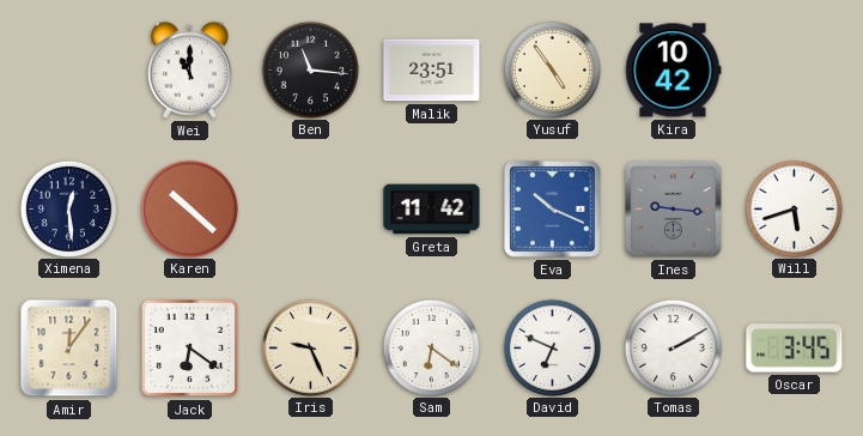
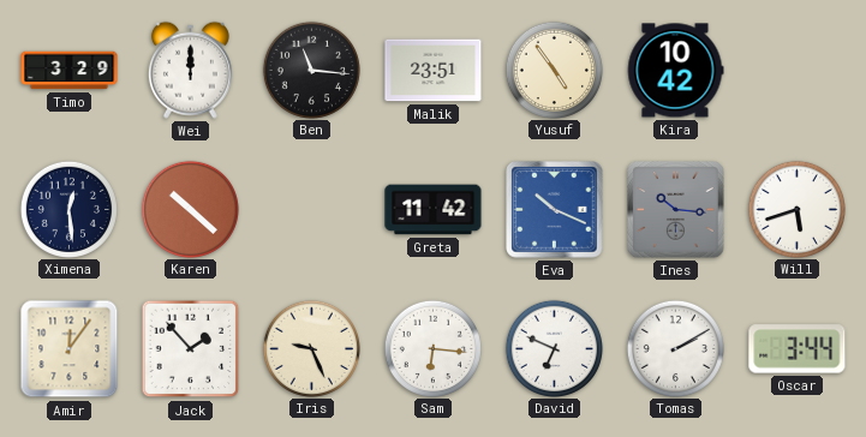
Timo: none -> 3:29 (70, 71)
Wei: 11:00 -> 12:00 (190, 70)
Ines: 9:16 -> 10:16 (676, 210)
Jack: 6:21 -> 1:53 (191, 349)
Sam: 6:21 -> 6:16 (432, 348)
Oscar: 3:45 -> 3:44 (798, 349)
